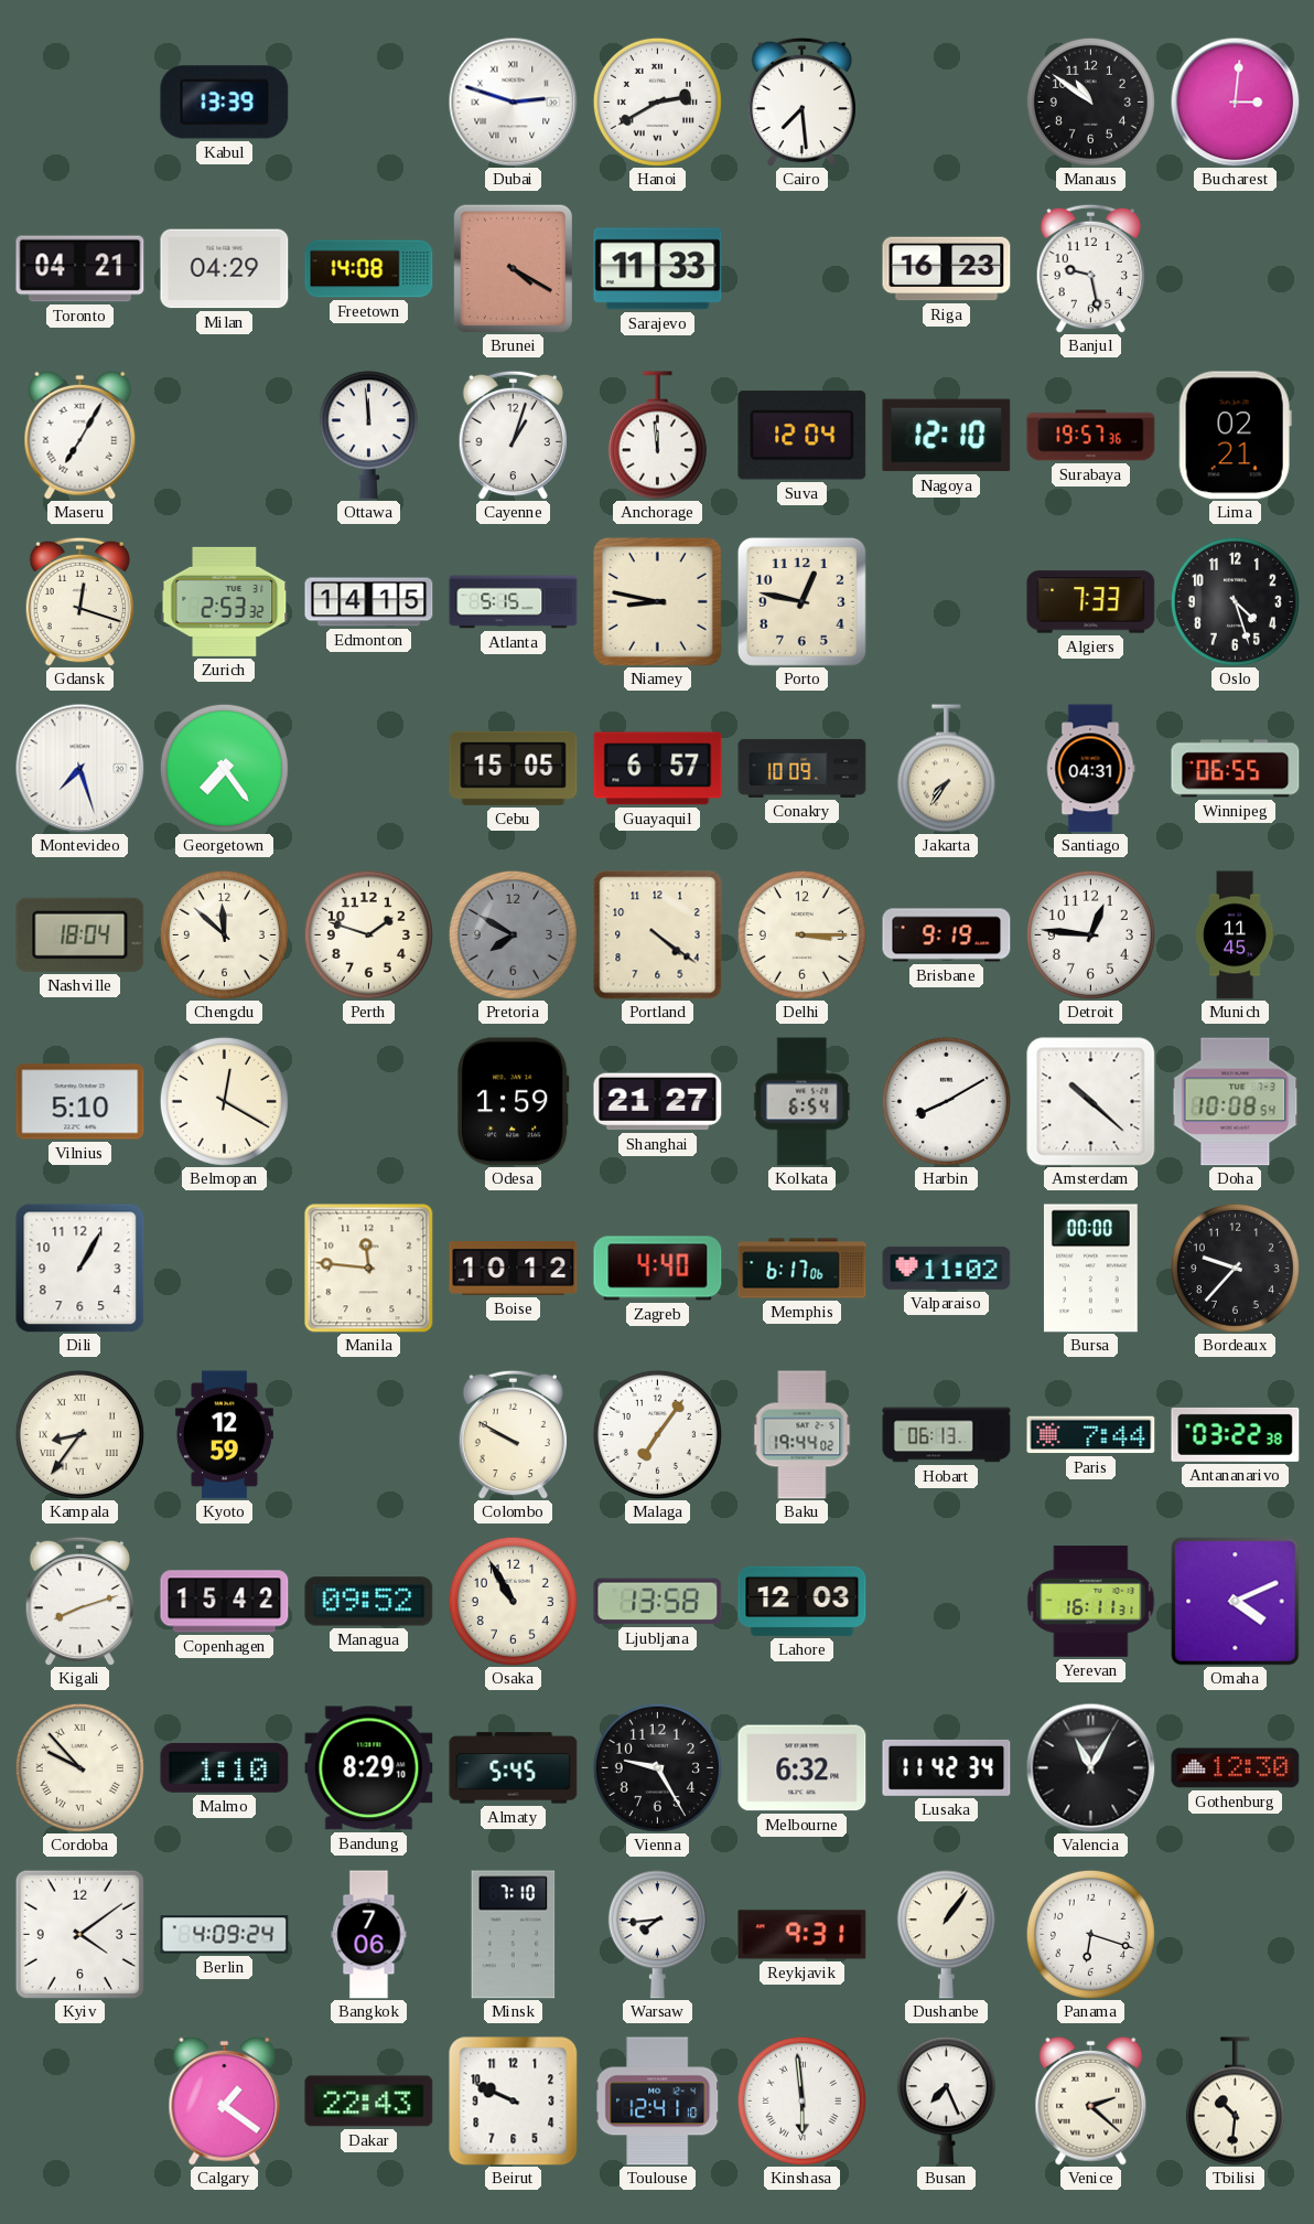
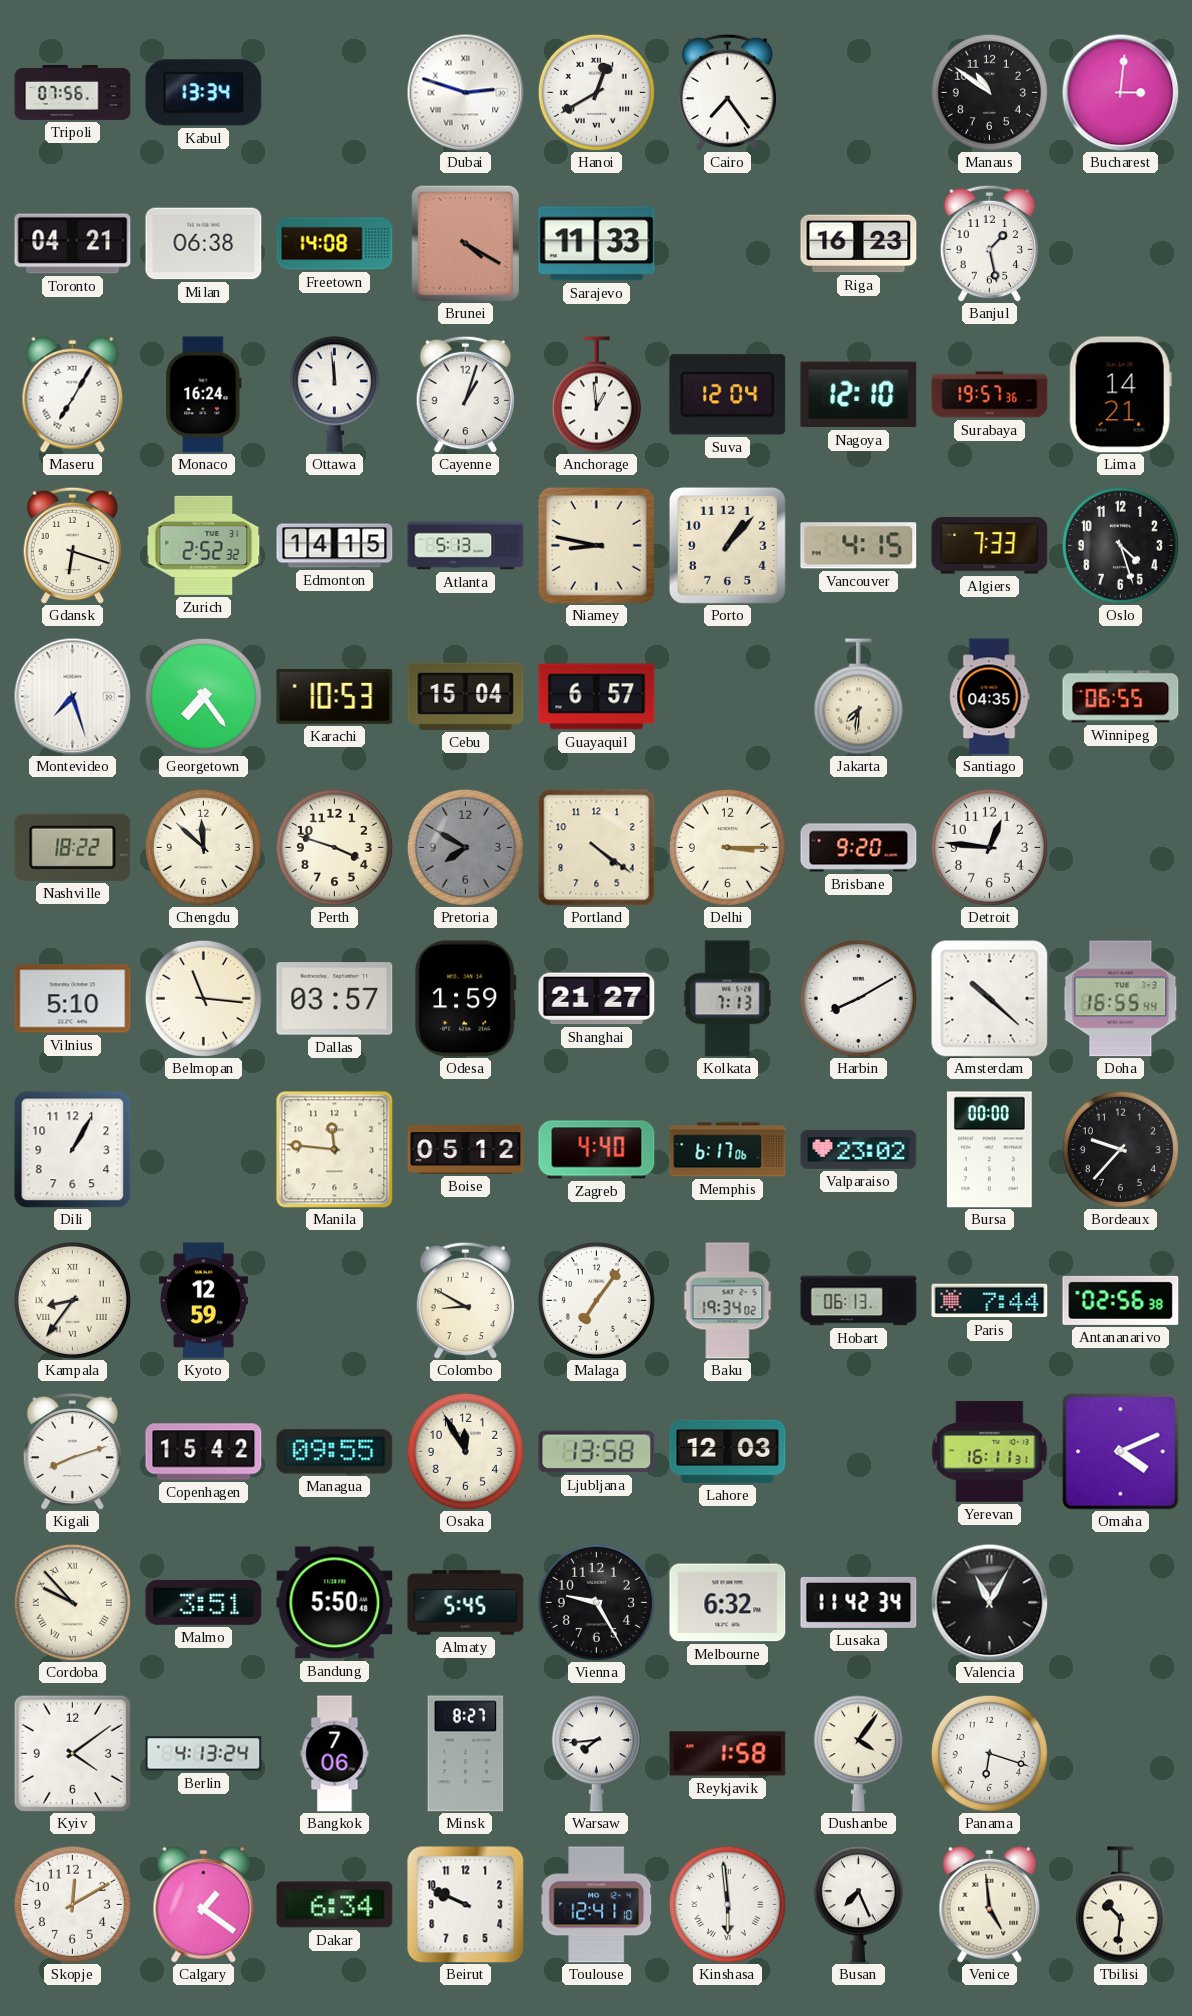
Tripoli: none -> 07:56 (73, 92)
Kabul: 13:39 -> 13:34 (204, 93)
Hanoi: 2:40 -> 12:40 (596, 92)
Cairo: 7:29 -> 7:24 (727, 92)
Milan: 04:29 -> 06:38 (204, 244)
Banjul: 9:28 -> 1:28 (989, 243)
Monaco: none -> 16:24 (204, 395)
Anchorage: 11:59 -> 12:59 (596, 395)
Lima: 02:21 -> 14:21 (1120, 395)
Gdansk: 12:18 -> 6:18 (72, 545)
Zurich: 2:53 -> 2:52 (204, 545)
Atlanta: 5:15 -> 5:13 (466, 546)
Porto: 12:47 -> 1:07 (727, 545)
Vancouver: none -> 4:15 (859, 546)
Karachi: none -> 10:53 (335, 696)
Cebu: 15:05 -> 15:04 (466, 696)
Conakry: 10:09 -> none (803, 768)
Jakarta: 7:36 -> 7:31 (858, 697)
Santiago: 04:31 -> 04:35 (989, 697)
Nashville: 18:04 -> 18:22 (73, 847)
Perth: 1:48 -> 3:48 (334, 847)
Brisbane: 9:19 -> 9:20 (859, 848)
Munich: 11:45 -> none (1235, 935)
Belmopan: 12:20 -> 11:16 (203, 998)
Dallas: none -> 03:57 (335, 999)
Kolkata: 6:54 -> 7:13 (728, 999)
Doha: 10:08 -> 16:55 (1121, 999)
Boise: 10:12 -> 05:12 (466, 1150)
Valparaiso: 11:02 -> 23:02 (859, 1149)
Colombo: 9:50 -> 8:50 (465, 1300)
Baku: 19:44 -> 19:34 (728, 1301)
Antananarivo: 03:22 -> 02:56 (1121, 1300)
Managua: 09:52 -> 09:55 (335, 1452)
Osaka: 10:55 -> 11:55 (465, 1451)
Malmo: 1:10 -> 3:51 (204, 1602)
Bandung: 8:29 -> 5:50 (335, 1603)
Gothenburg: 12:30 -> none (1236, 1768)
Berlin: 4:09 -> 4:13 (204, 1754)
Minsk: 7:10 -> 8:27 (466, 1754)
Reykjavik: 9:31 -> 1:58 (728, 1754)
Dushanbe: 1:06 -> 4:06 (858, 1754)
Skopje: none -> 12:10 (72, 1904)
Dakar: 22:43 -> 6:34 (335, 1905)
Venice: 2:22 -> 4:59 (990, 1904)
